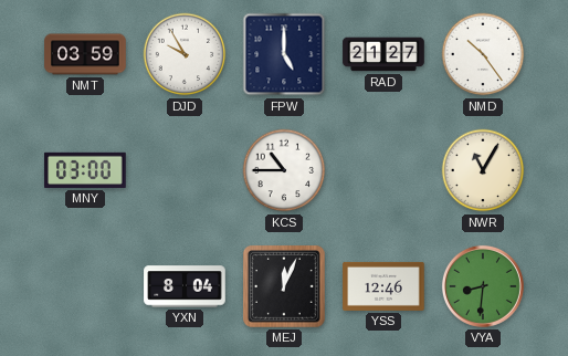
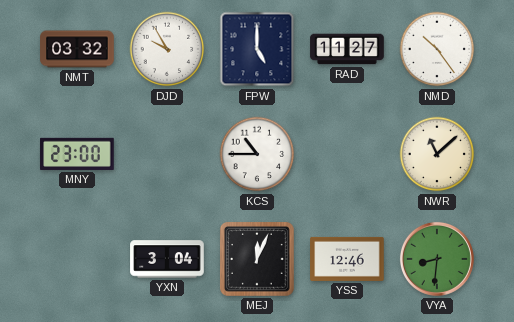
NMT: 03:59 -> 03:32 (77, 49)
RAD: 21:27 -> 11:27 (347, 49)
MNY: 03:00 -> 23:00 (77, 154)
NWR: 11:05 -> 11:08 (437, 154)
YXN: 8:04 -> 3:04 (167, 259)
